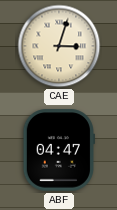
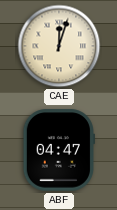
CAE: 3:03 -> 12:03 (59, 46)
